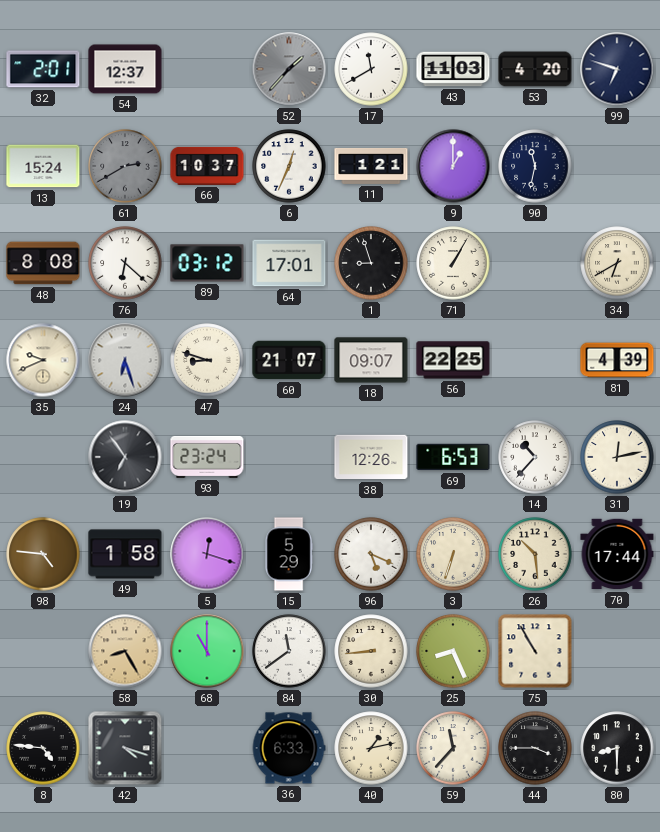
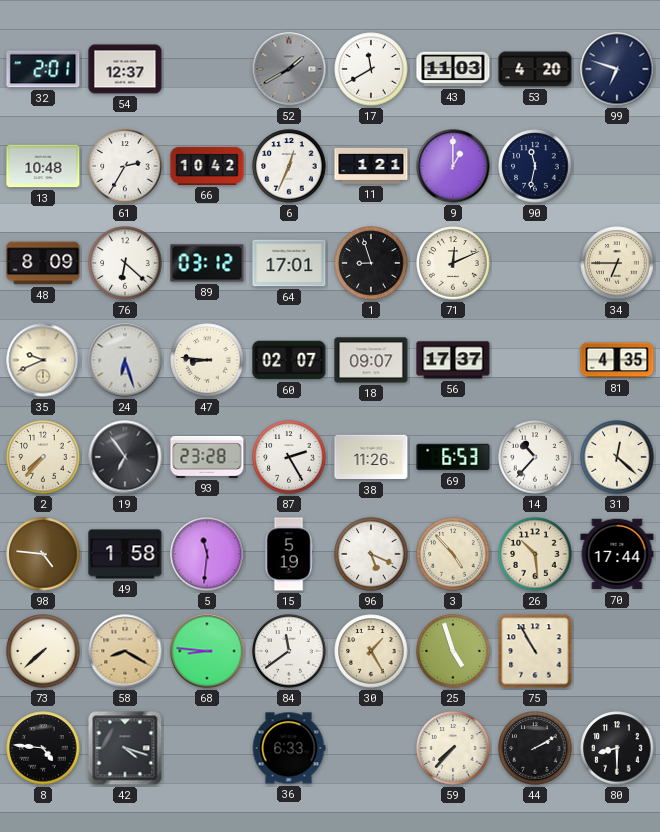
52: 1:37 -> 1:40 (289, 69)
13: 15:24 -> 10:48 (43, 166)
61: 2:40 -> 2:35 (125, 166)
61 dial: grey -> white (125, 166)
66: 10:37 -> 10:42 (207, 166)
48: 8:08 -> 8:09 (43, 263)
71: 1:05 -> 12:11 (453, 263)
34: 6:40 -> 6:45 (617, 263)
47: 8:48 -> 8:46 (207, 360)
60: 21:07 -> 02:07 (289, 360)
56: 22:25 -> 17:37 (453, 360)
81: 4:39 -> 4:35 (617, 360)
2: none -> 7:37 (43, 457)
93: 23:24 -> 23:28 (207, 457)
87: none -> 2:25 (289, 457)
38: 12:26 -> 11:26 (371, 457)
31: 12:13 -> 12:22 (617, 457)
5: 12:18 -> 11:31 (207, 554)
15: 5:29 -> 5:19 (289, 554)
3: 6:33 -> 4:53 (453, 554)
73: none -> 7:38 (43, 651)
58: 8:25 -> 8:20 (125, 651)
68: 11:00 -> 8:46 (207, 651)
30: 8:44 -> 1:25 (371, 651)
25: 8:26 -> 4:57 (453, 651)
40: 1:13 -> none (371, 748)
59: 11:37 -> 7:37 (453, 748)
44: 3:45 -> 2:10 (535, 748)
